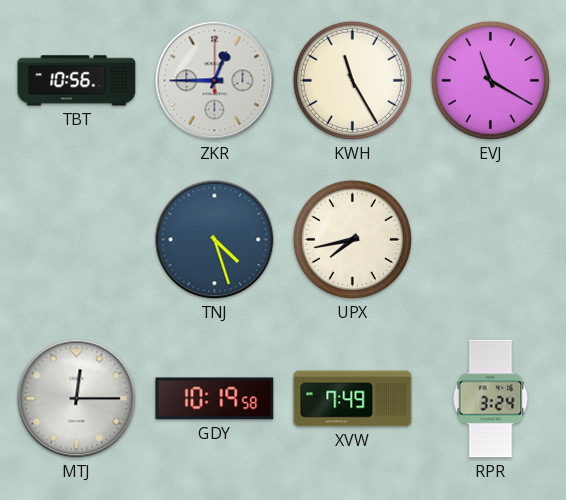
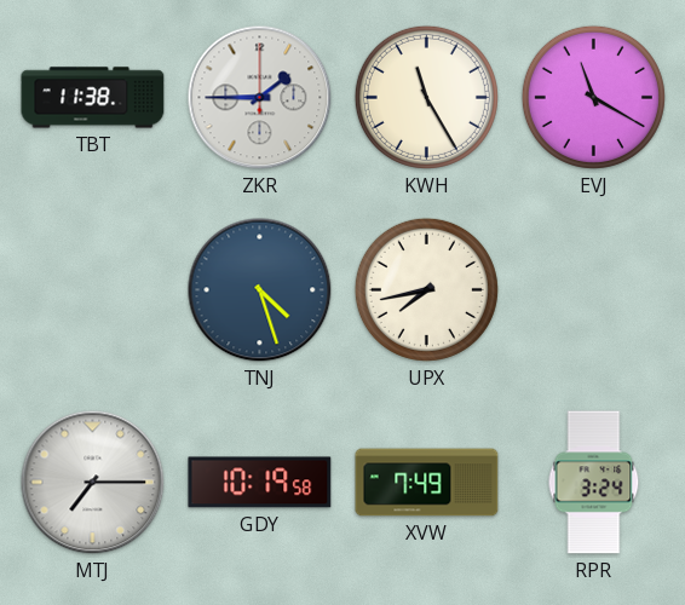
TBT: 10:56 -> 11:38 (93, 98)
ZKR: 12:45 -> 1:45 (260, 98)
MTJ: 12:15 -> 7:15 (93, 483)
